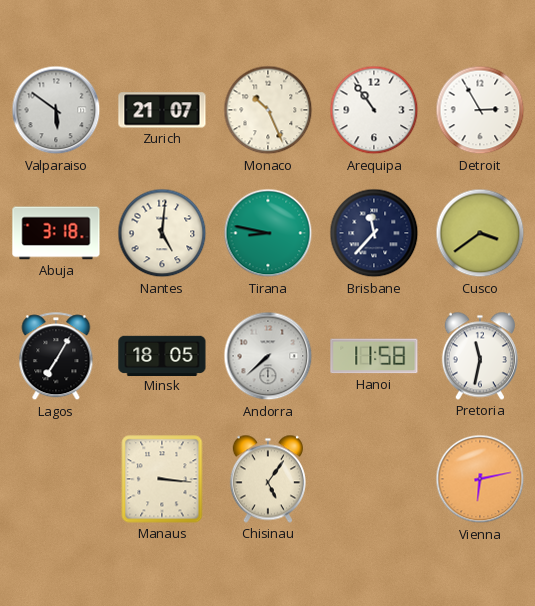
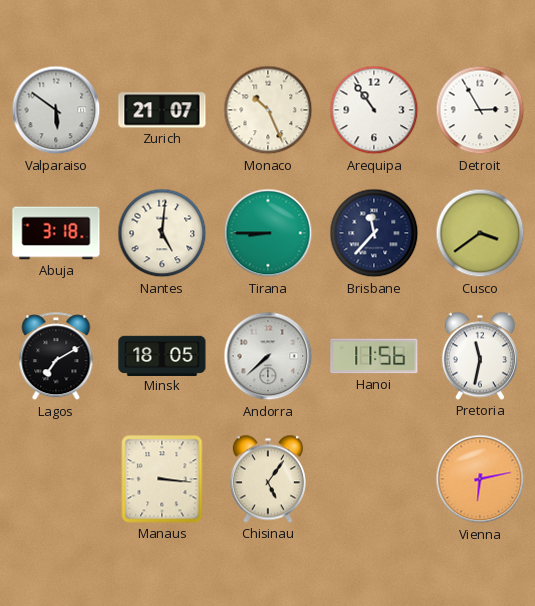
Tirana: 8:47 -> 8:45 (268, 233)
Lagos: 7:05 -> 7:10 (56, 357)
Hanoi: 11:58 -> 11:56 (374, 356)
